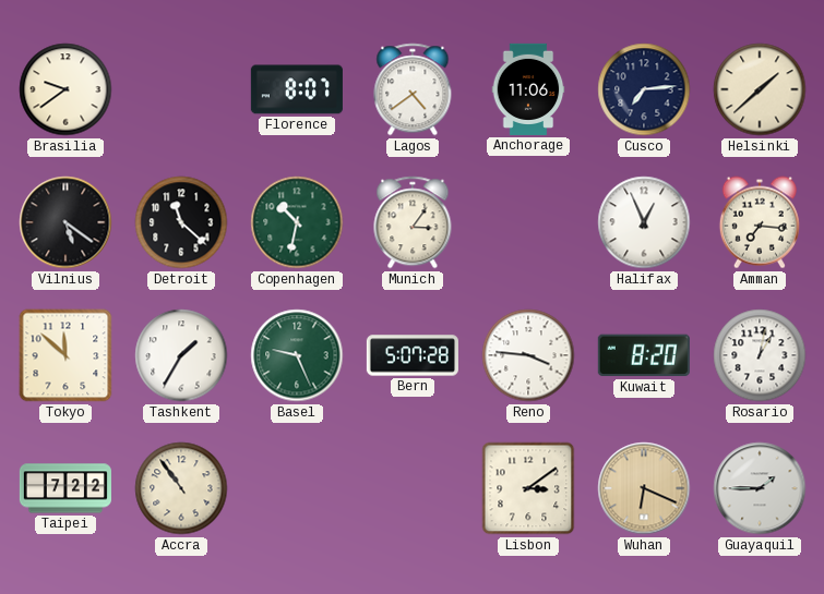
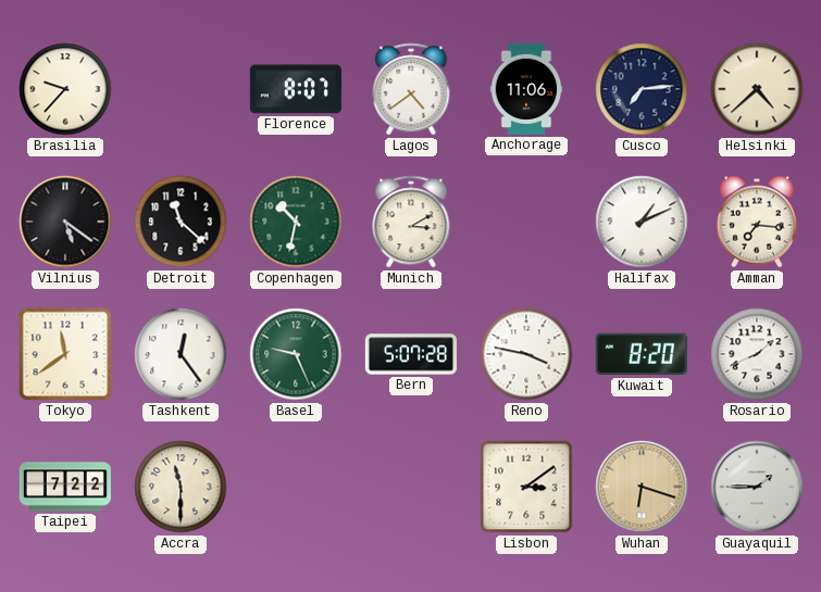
Brasilia: 9:39 -> 9:37 (65, 89)
Helsinki: 1:38 -> 4:38 (757, 89)
Munich: 3:06 -> 3:10 (411, 222)
Halifax: 12:56 -> 1:11 (642, 222)
Tokyo: 11:52 -> 11:39 (65, 354)
Tashkent: 1:35 -> 12:24 (181, 354)
Reno: 3:46 -> 3:47 (526, 354)
Rosario: 1:02 -> 1:41 (757, 354)
Accra: 10:54 -> 11:30 (181, 487)
Wuhan: 6:19 -> 6:18 (642, 487)
